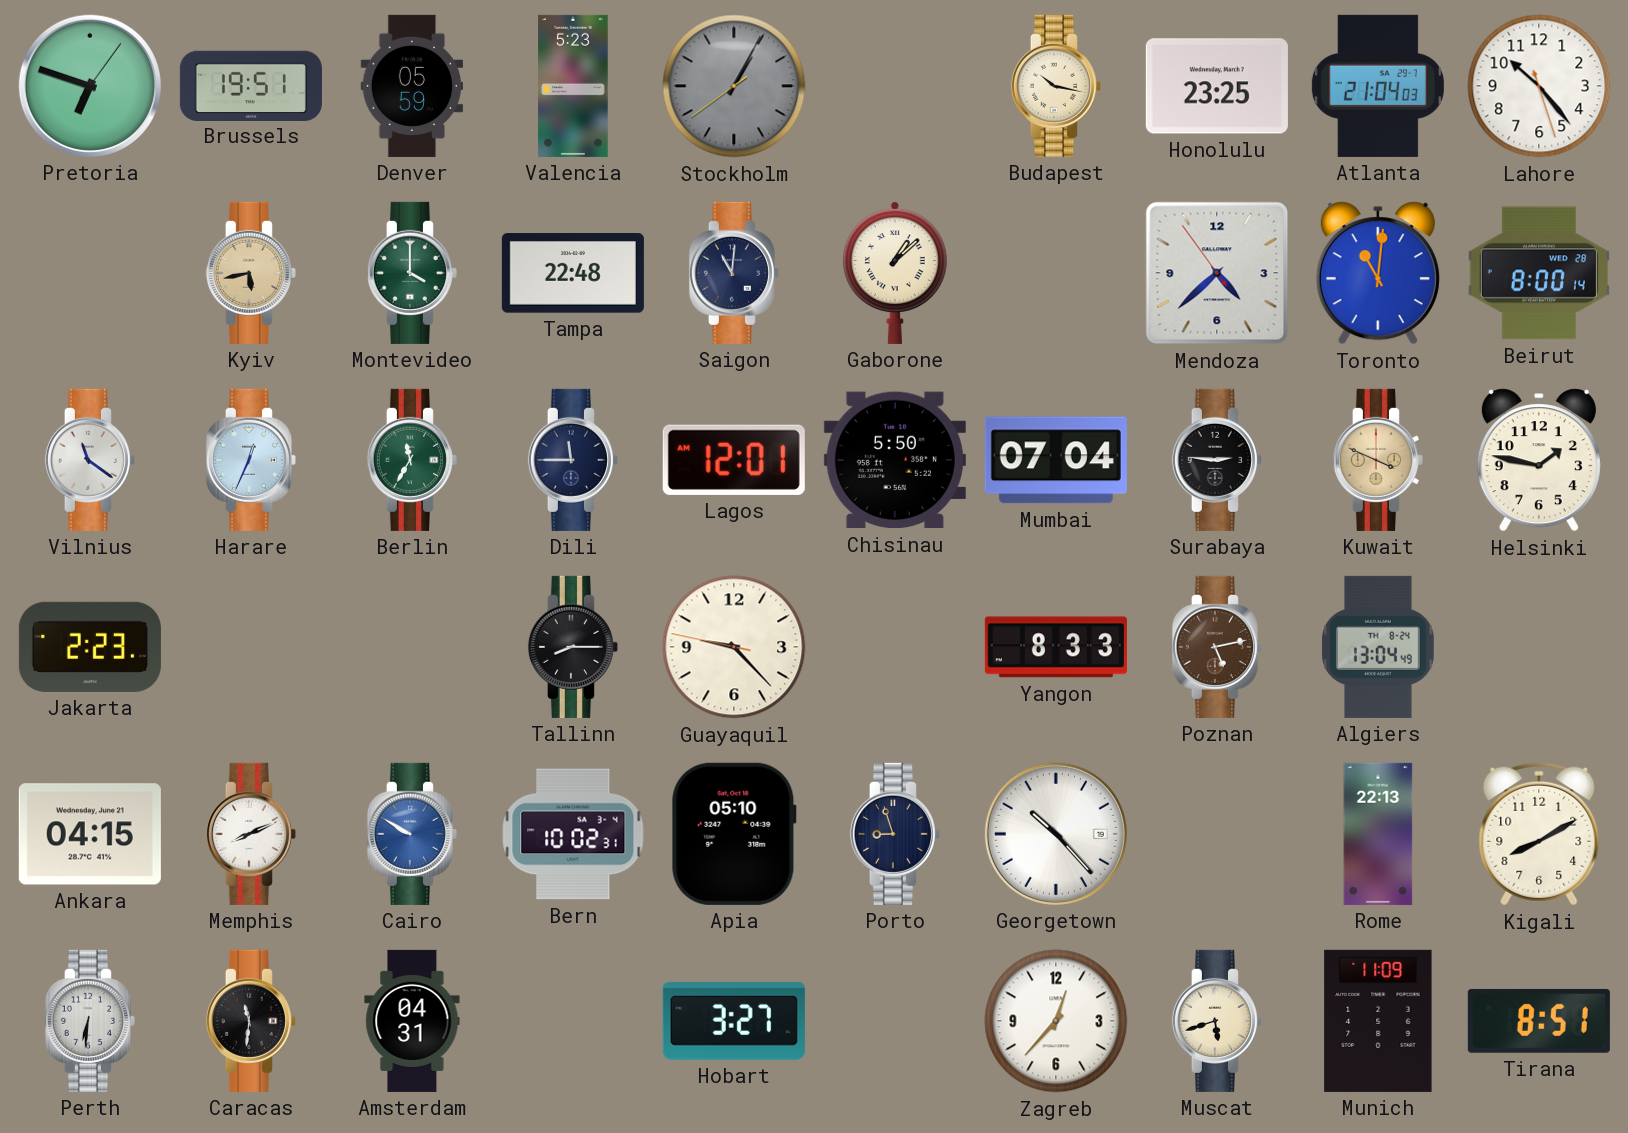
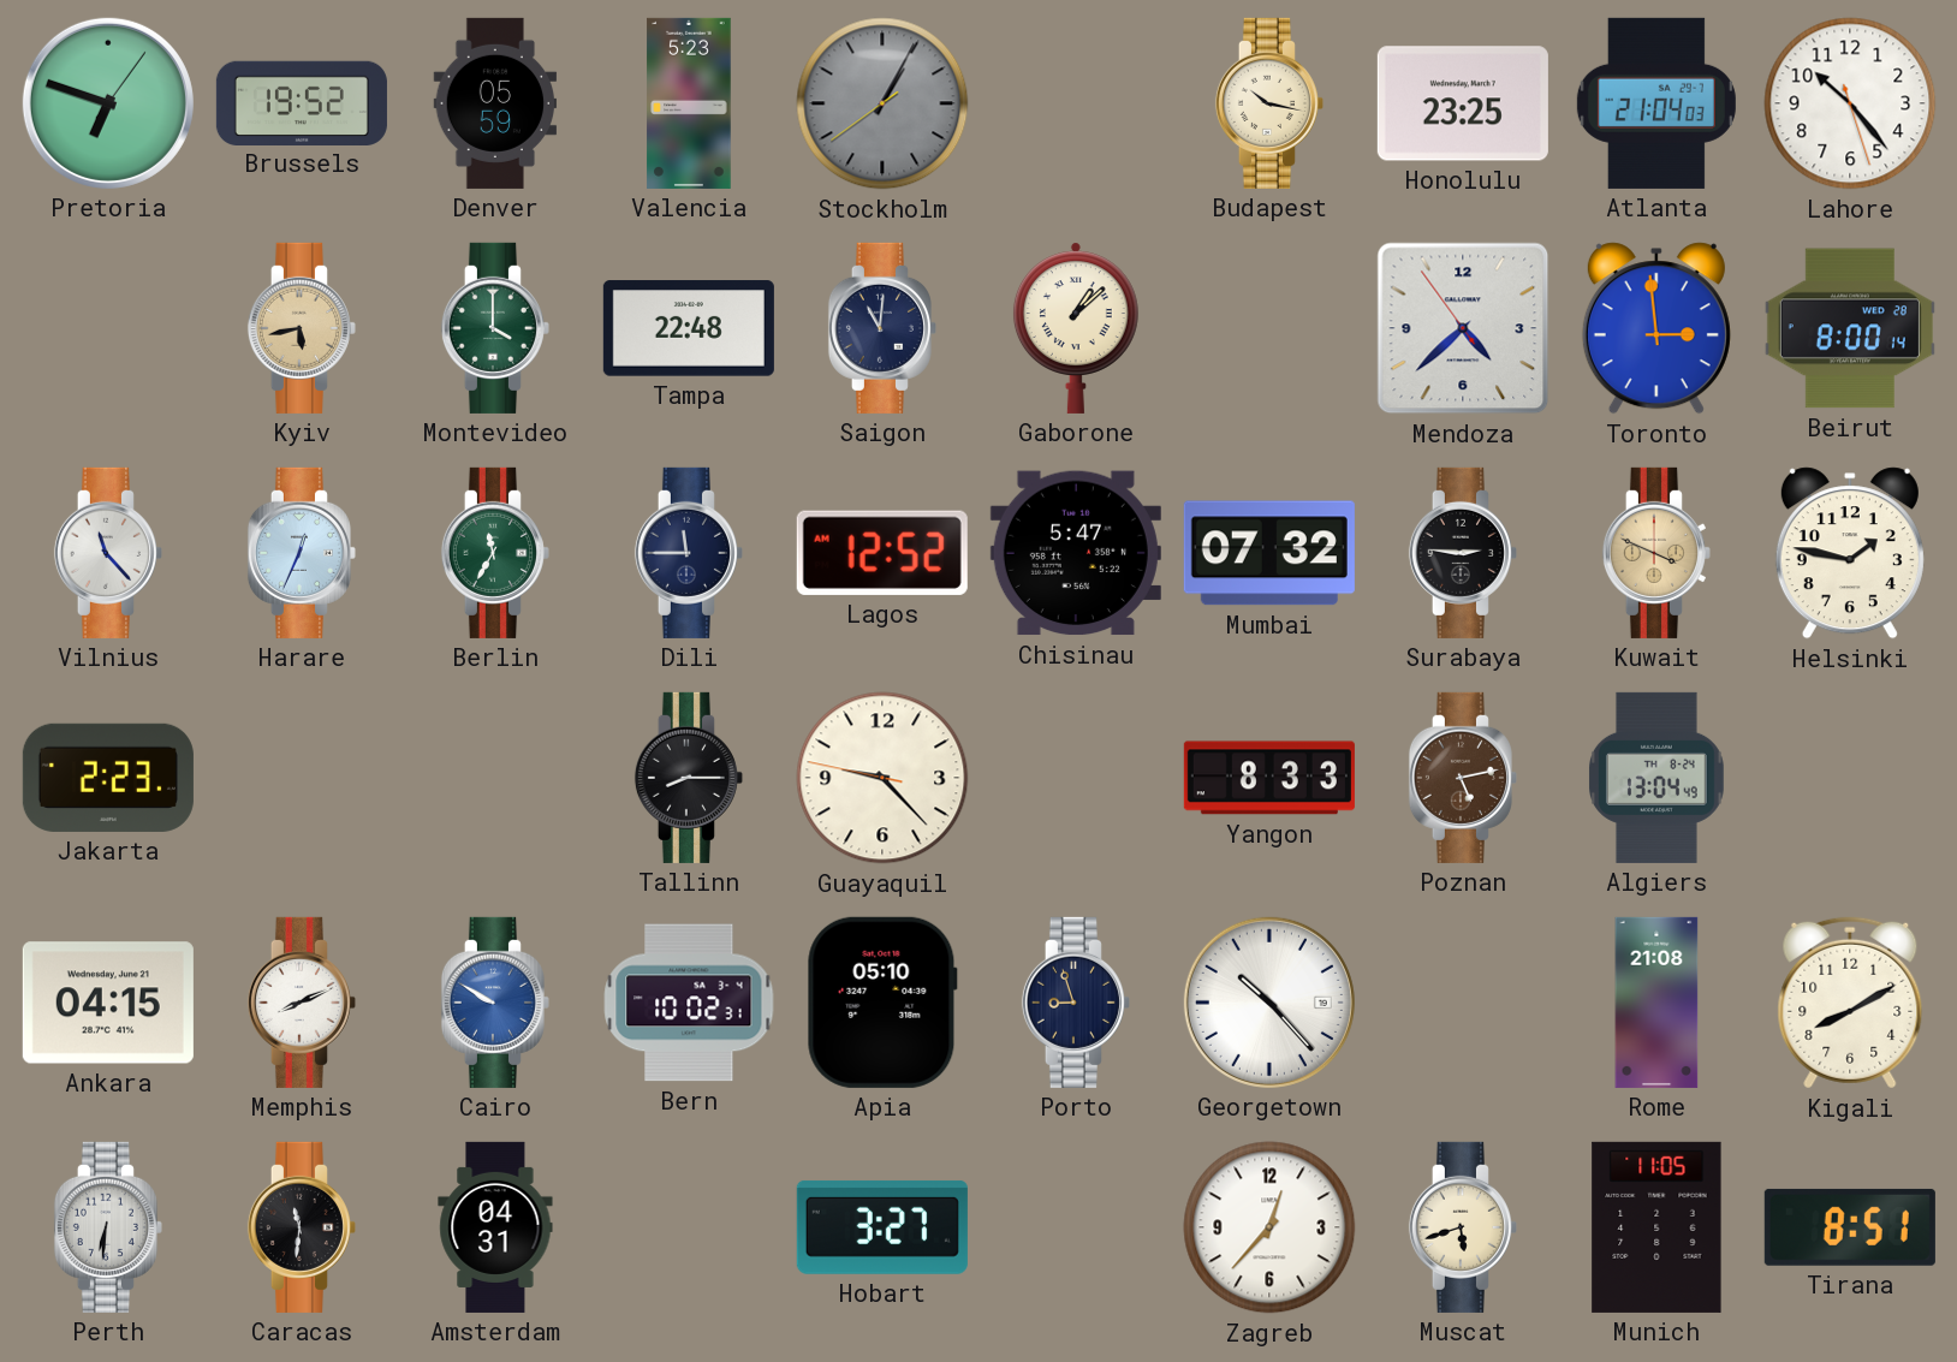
Brussels: 19:51 -> 19:52 (302, 102)
Toronto: 11:01 -> 2:59 (1656, 328)
Vilnius: 11:21 -> 11:23 (108, 553)
Lagos: 12:01 -> 12:52 (882, 553)
Chisinau: 5:50 -> 5:47 (1076, 553)
Mumbai: 07:04 -> 07:32 (1269, 553)
Rome: 22:13 -> 21:08 (1656, 1003)
Munich: 11:09 -> 11:05 (1656, 1227)
